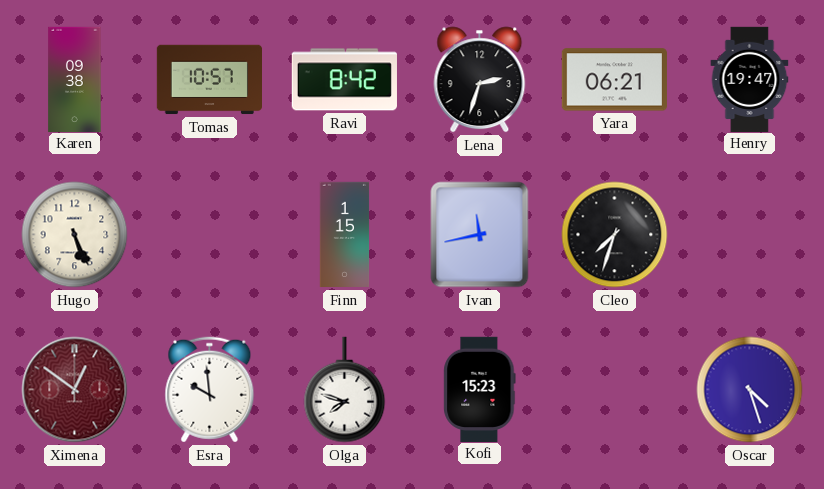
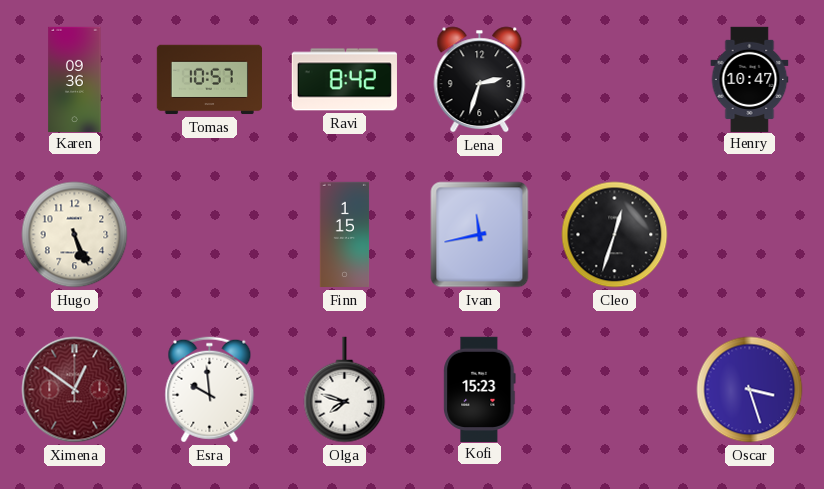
Karen: 09:38 -> 09:36 (75, 79)
Yara: 06:21 -> none (614, 80)
Henry: 19:47 -> 10:47 (750, 79)
Cleo: 7:33 -> 12:33 (615, 235)
Oscar: 4:27 -> 3:27 (750, 390)
